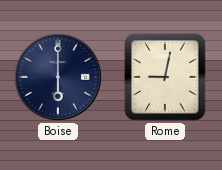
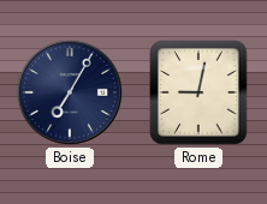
Boise: 6:00 -> 7:05 (70, 92)
